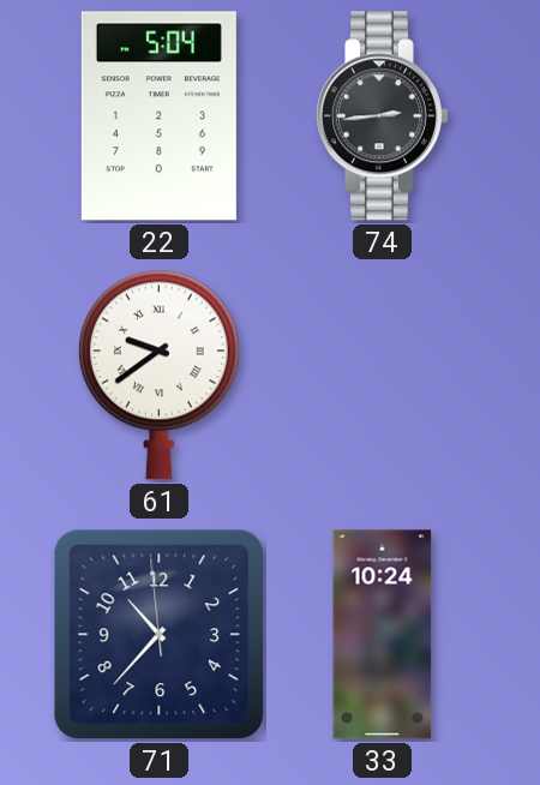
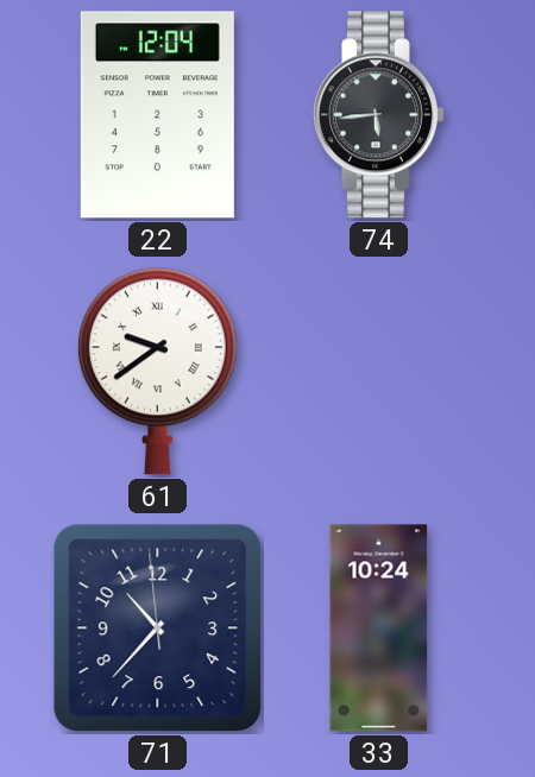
22: 5:04 -> 12:04 (157, 115)
74: 2:44 -> 5:44 (378, 115)
